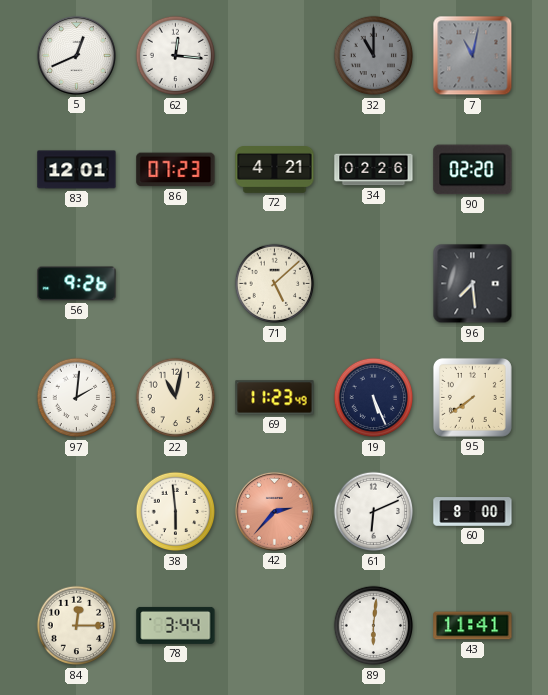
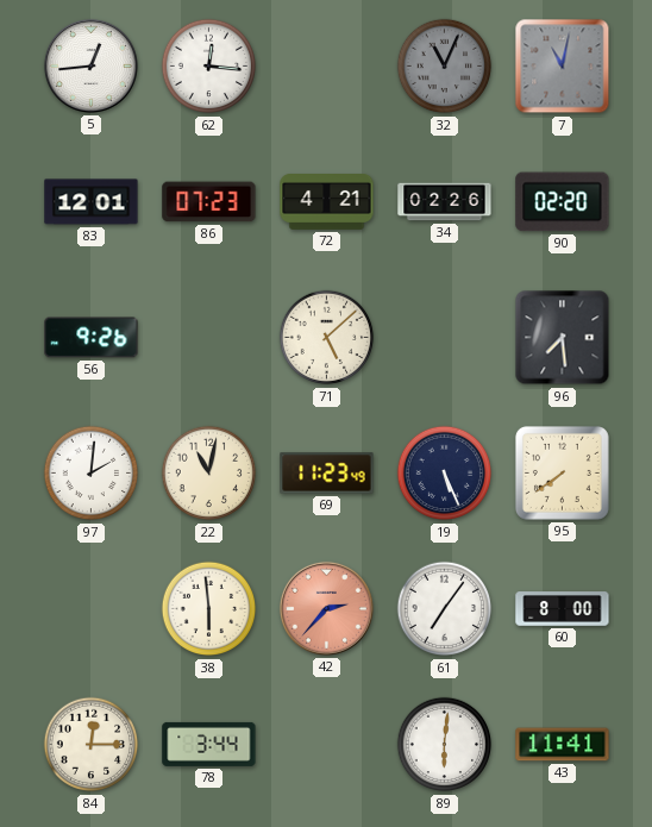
5: 12:41 -> 12:44 (90, 65)
32: 11:00 -> 11:04 (445, 67)
61: 6:11 -> 7:06 (445, 609)
